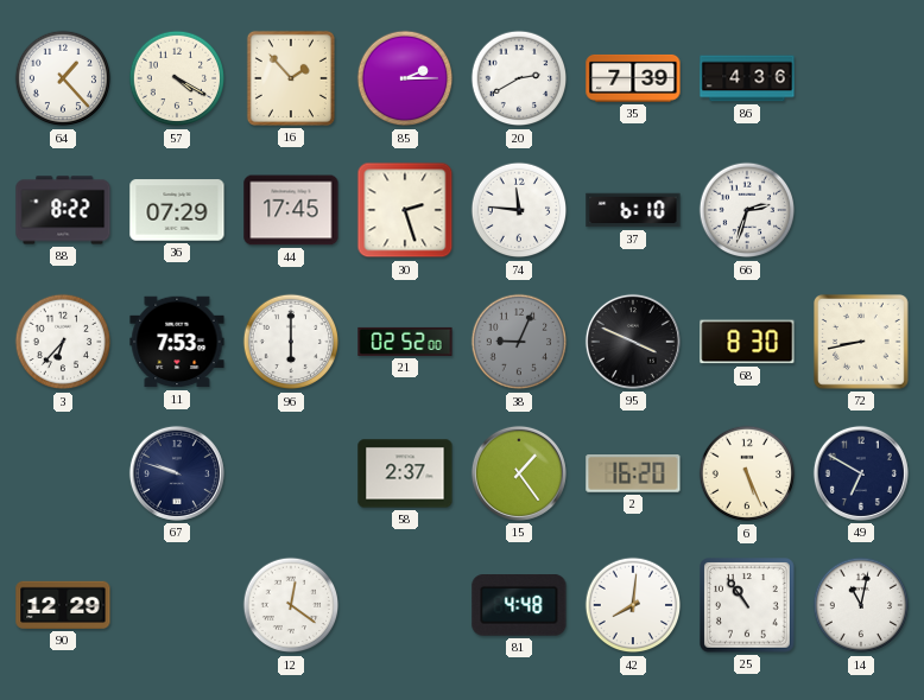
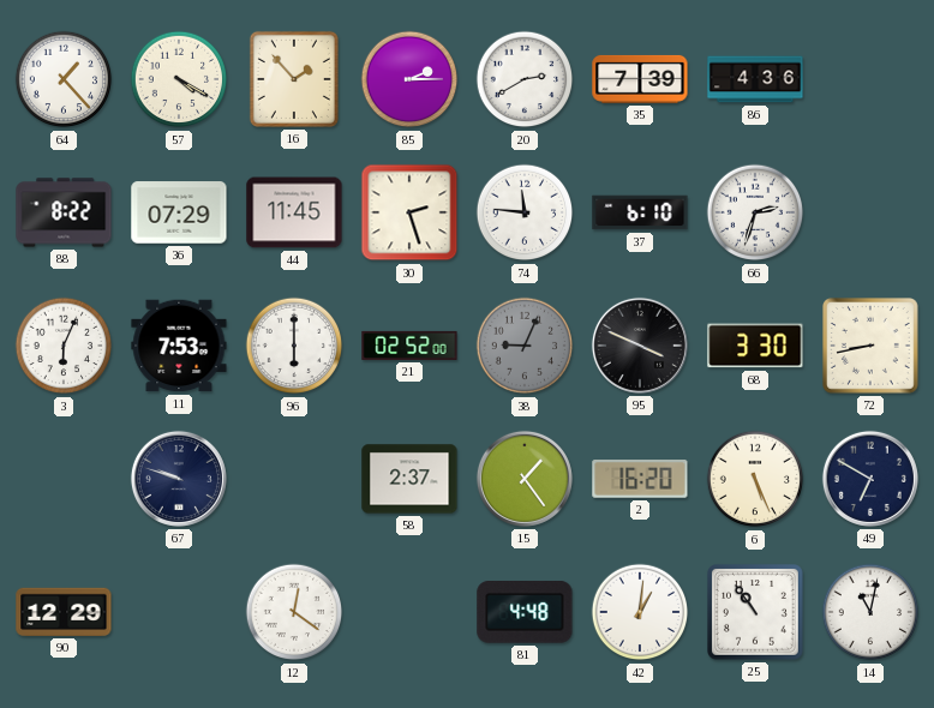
44: 17:45 -> 11:45 (294, 212)
3: 6:37 -> 6:04 (64, 346)
68: 8:30 -> 3:30 (755, 346)
42: 8:01 -> 1:01 (640, 612)
